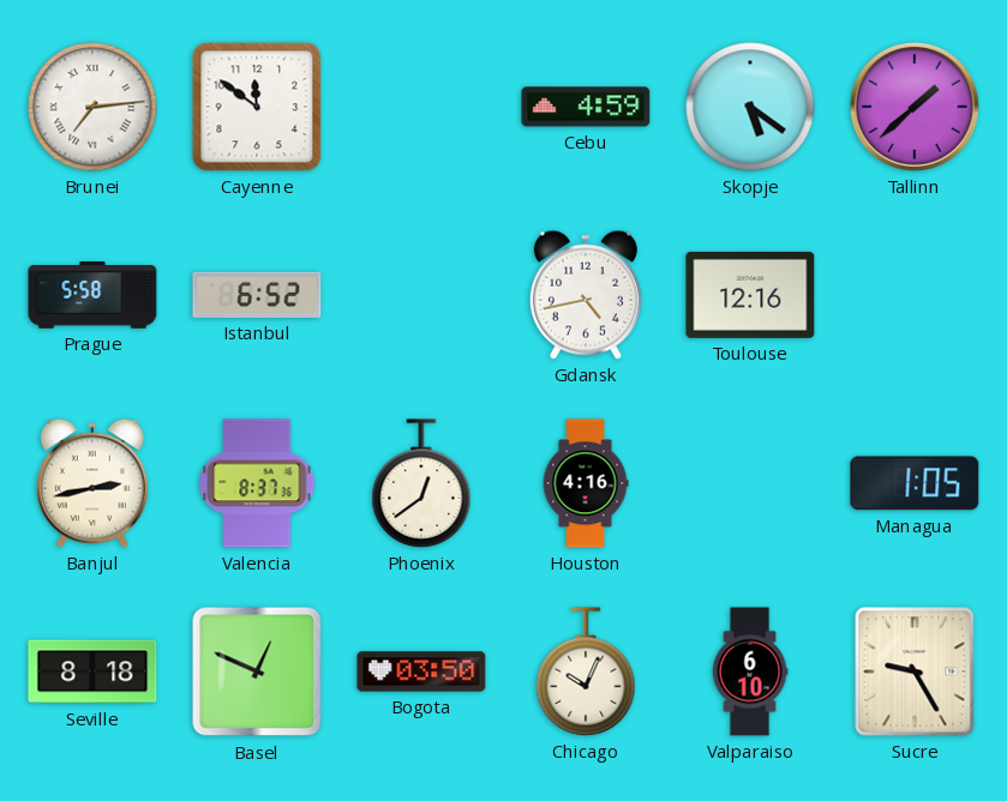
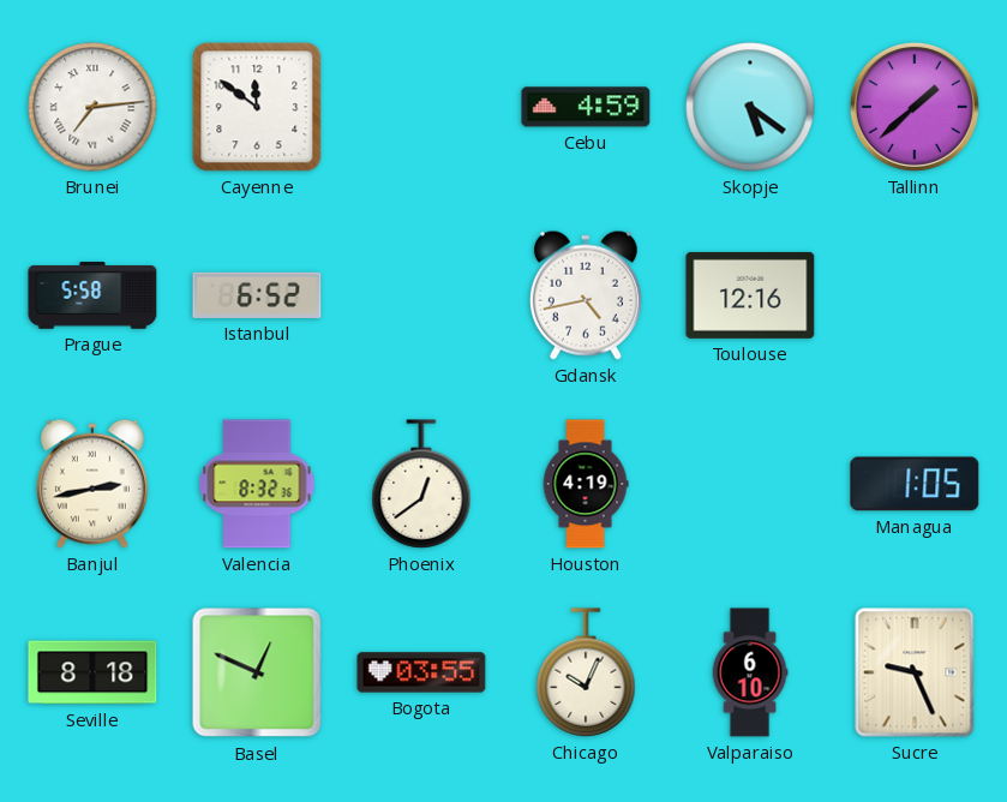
Valencia: 8:37 -> 8:32 (257, 484)
Houston: 4:16 -> 4:19 (586, 484)
Bogota: 03:50 -> 03:55 (421, 672)
Sucre: 9:25 -> 9:26 (915, 672)
